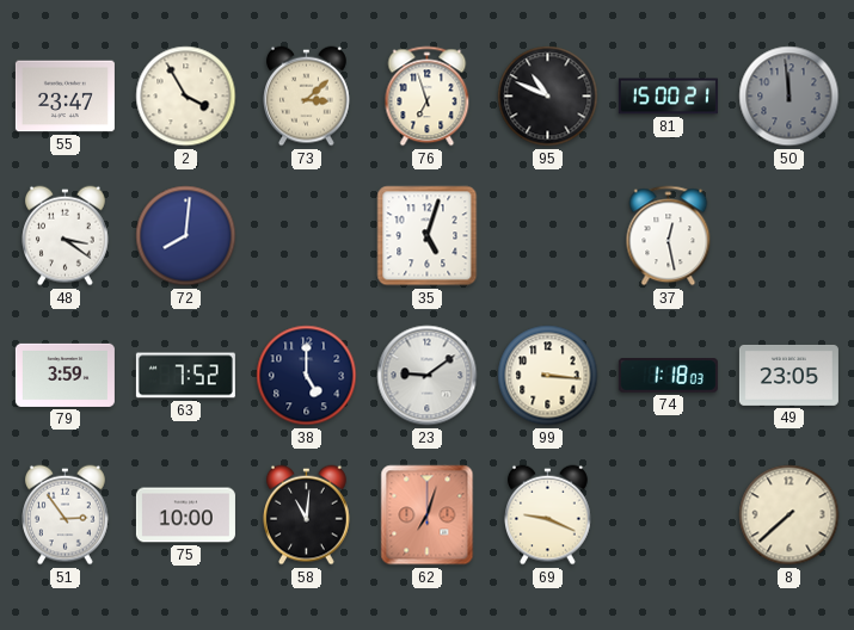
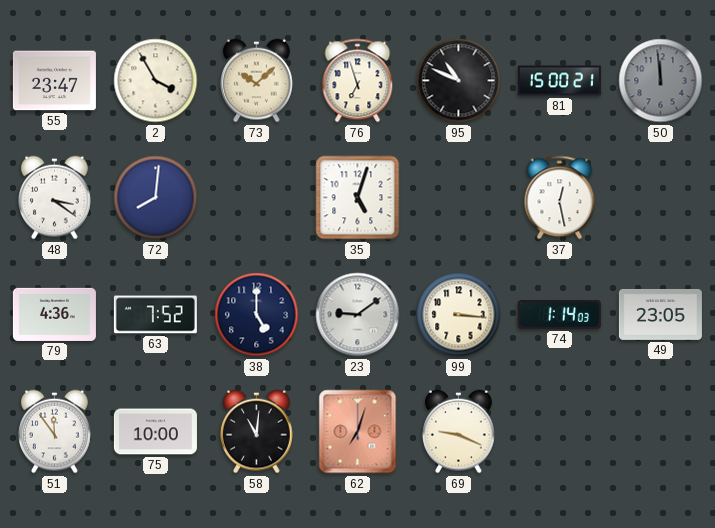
73: 3:08 -> 10:08 (257, 81)
79: 3:59 -> 4:36 (54, 314)
74: 1:18 -> 1:14 (559, 315)
51: 2:54 -> 11:54 (55, 432)
8: 7:38 -> none (790, 515)
